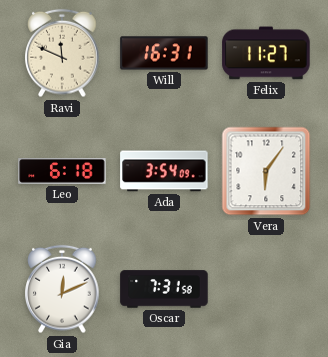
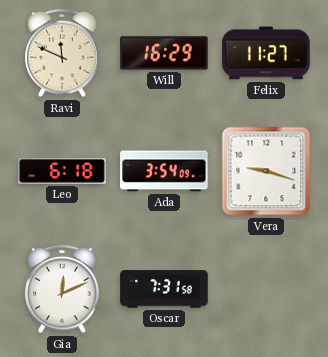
Will: 16:31 -> 16:29 (164, 53)
Vera: 6:06 -> 9:18 (266, 171)
